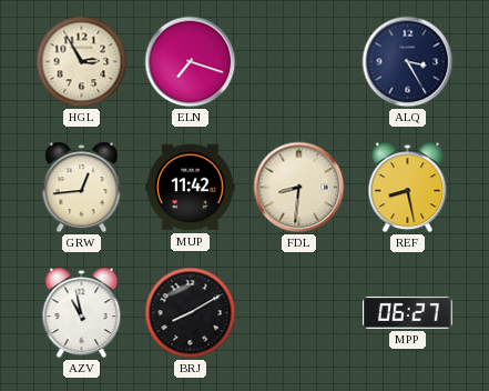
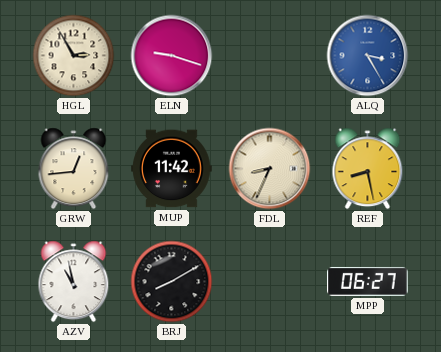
ELN: 7:18 -> 9:18 (172, 56)
ALQ dial: navy -> blue (368, 56)
FDL: 8:31 -> 8:34 (270, 169)
